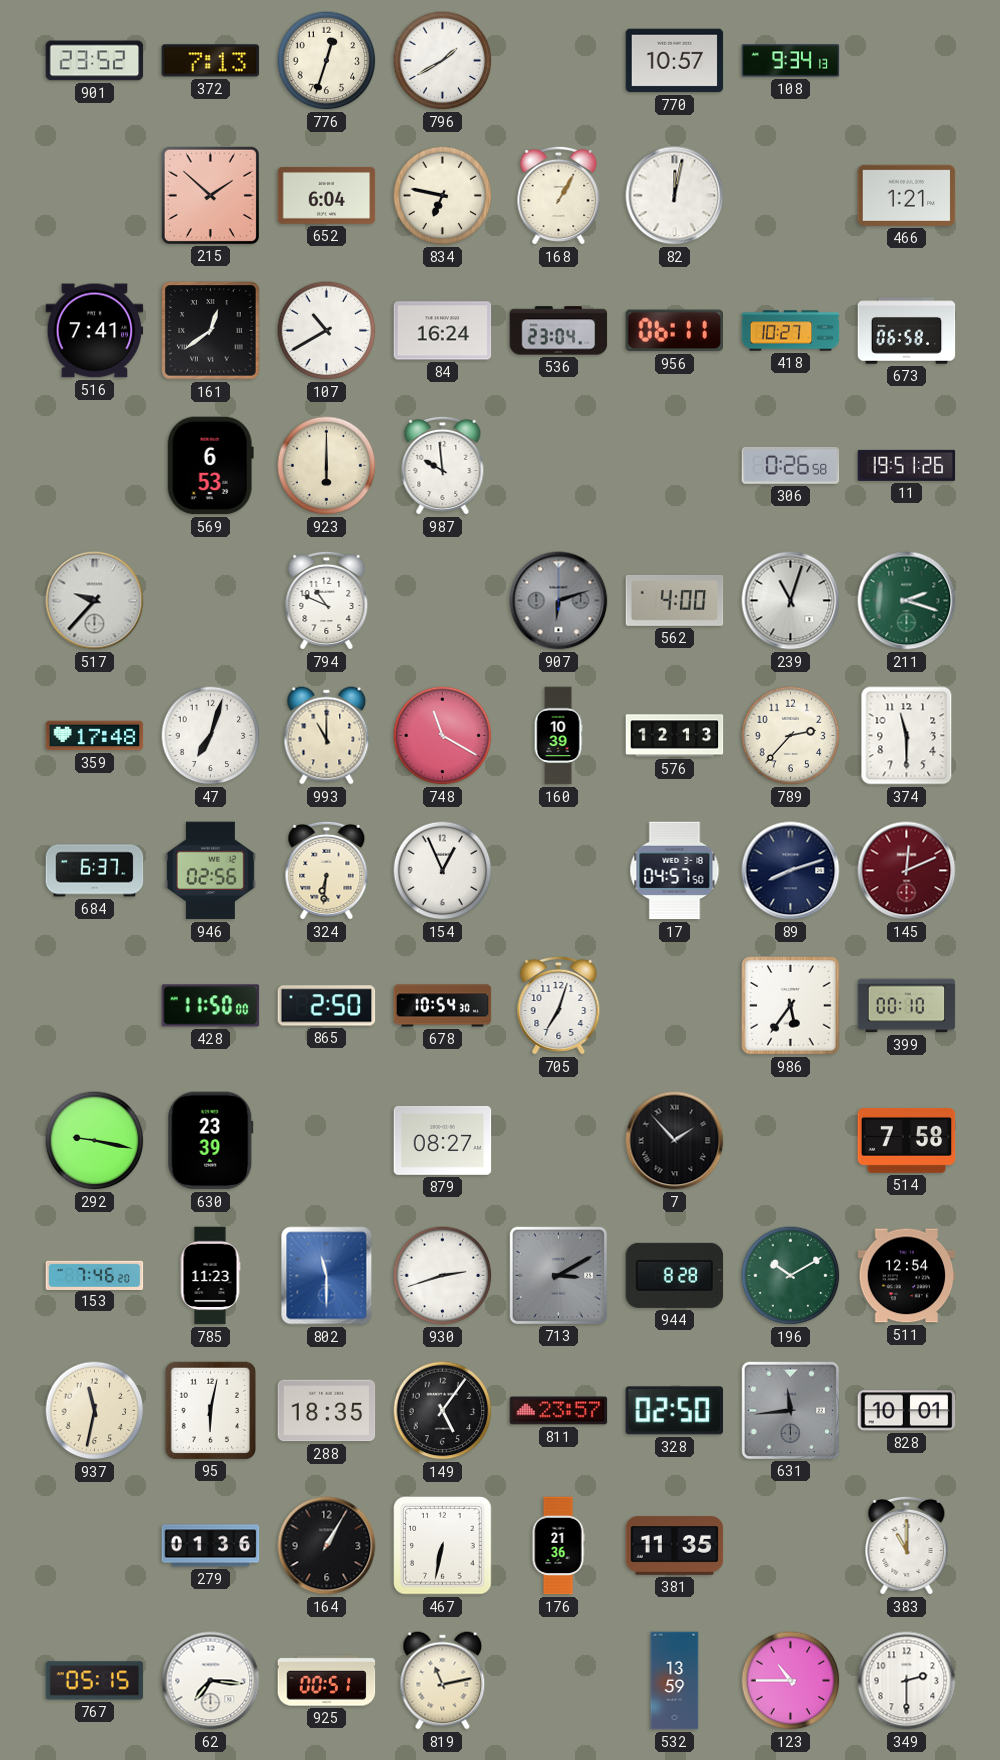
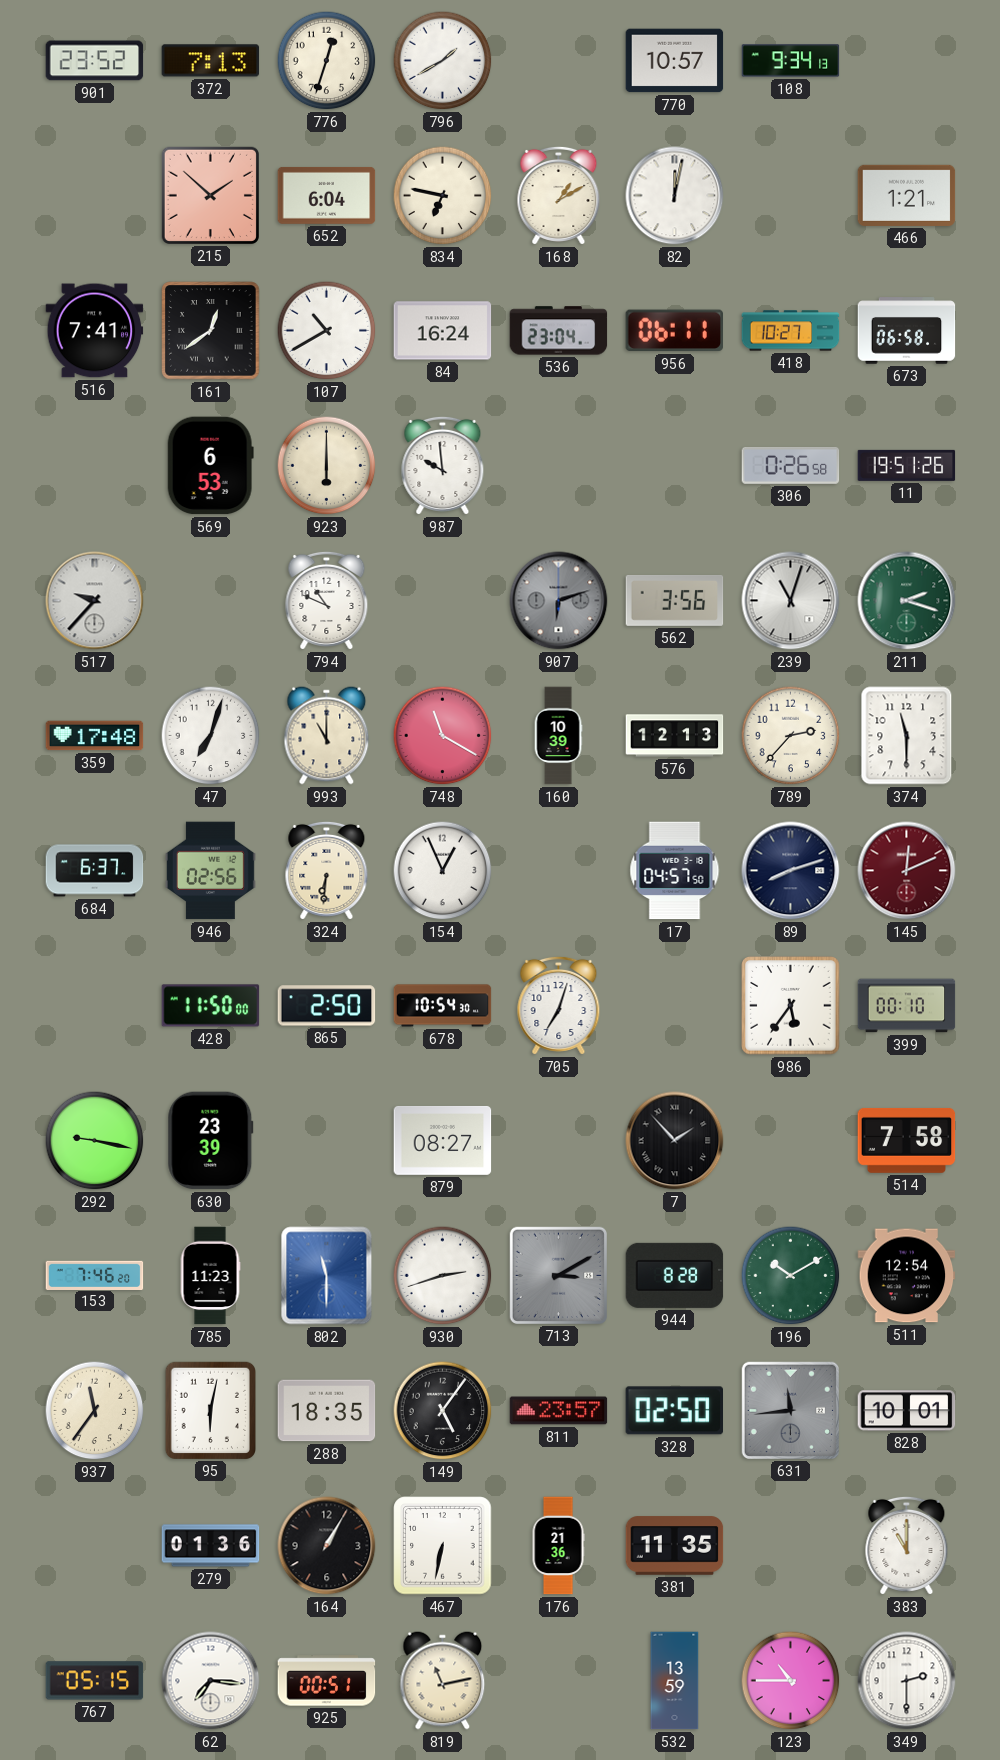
168: 1:05 -> 1:10 (559, 195)
562: 4:00 -> 3:56 (675, 600)
937: 11:32 -> 11:36 (95, 1411)
